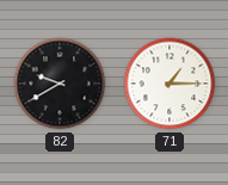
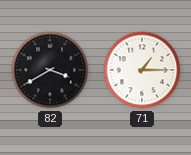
82: 9:40 -> 3:40 (50, 70)
